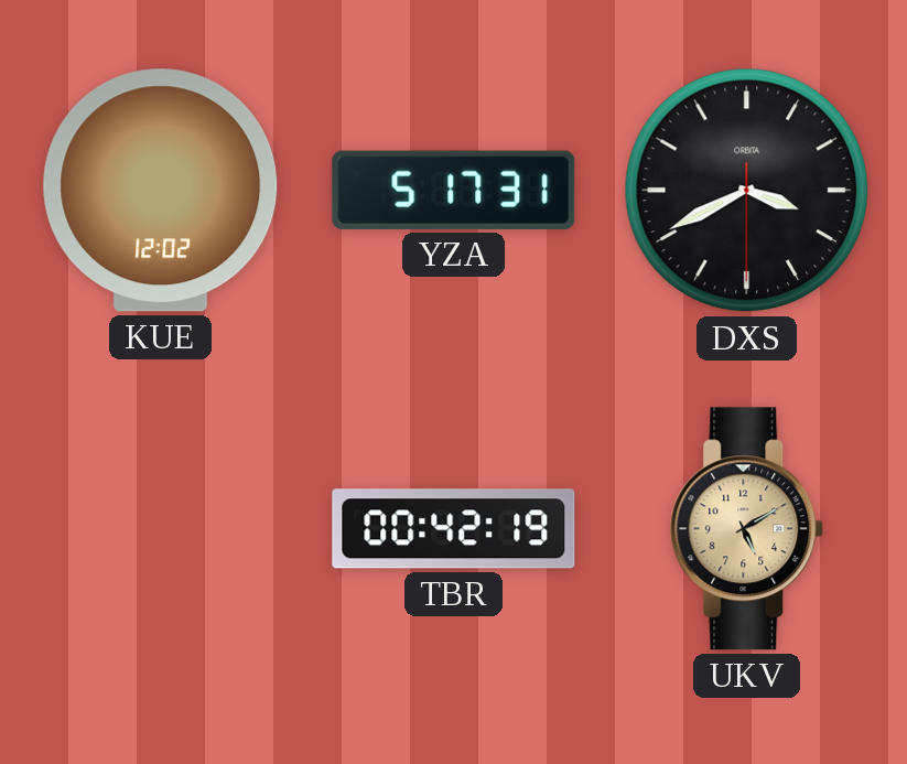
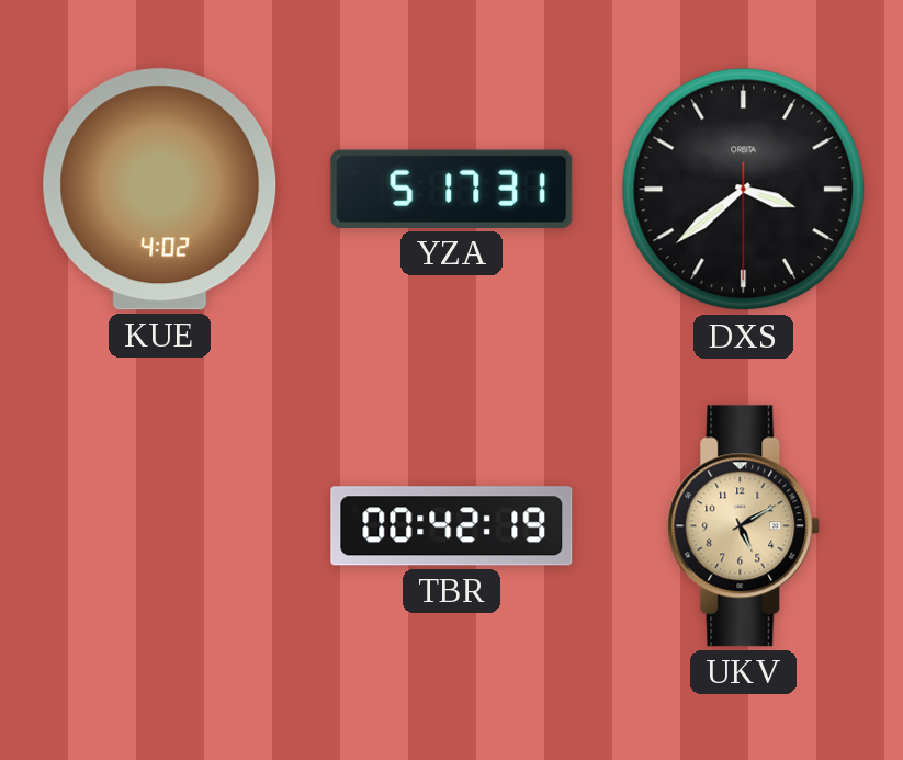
KUE: 12:02 -> 4:02 (160, 190)
DXS: 3:40 -> 3:38 (744, 190)
